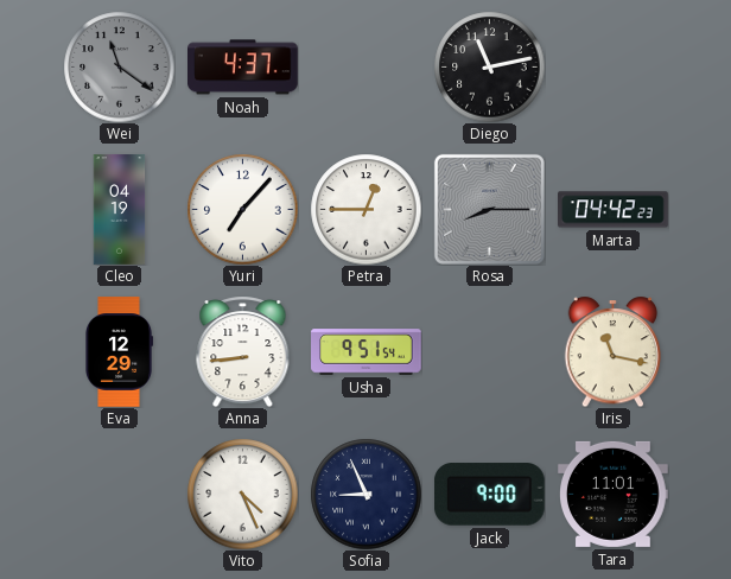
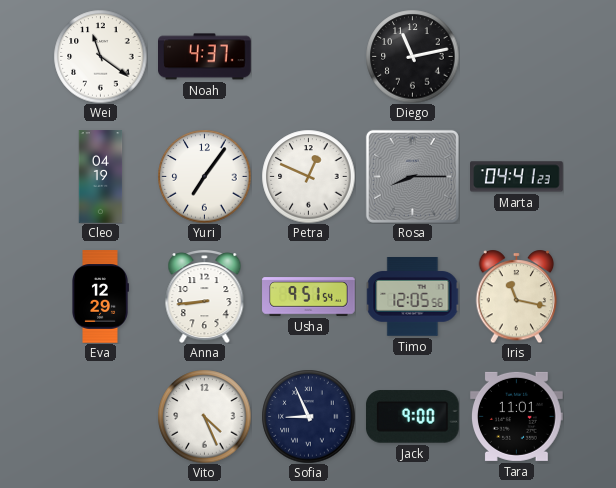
Wei dial: grey -> white (100, 56)
Yuri: 7:07 -> 7:06 (204, 176)
Petra: 12:45 -> 12:49 (308, 176)
Marta: 04:42 -> 04:41 (517, 177)
Timo: none -> 12:05 (412, 297)
